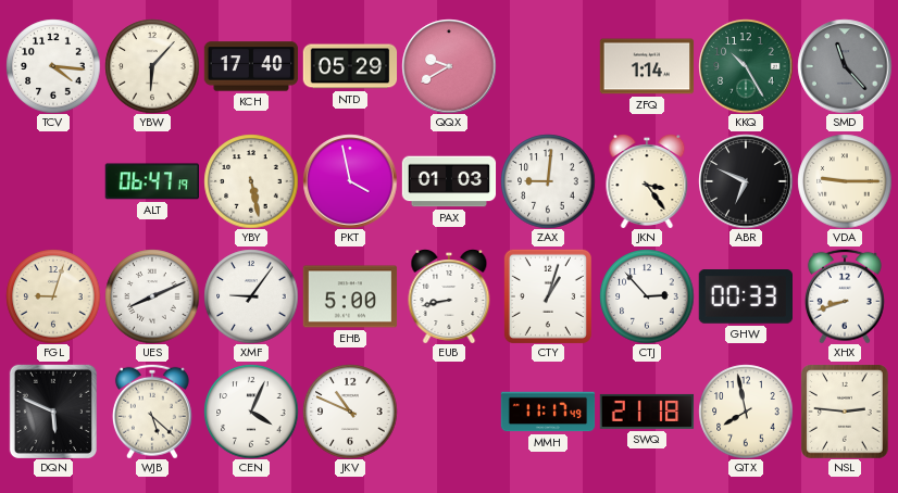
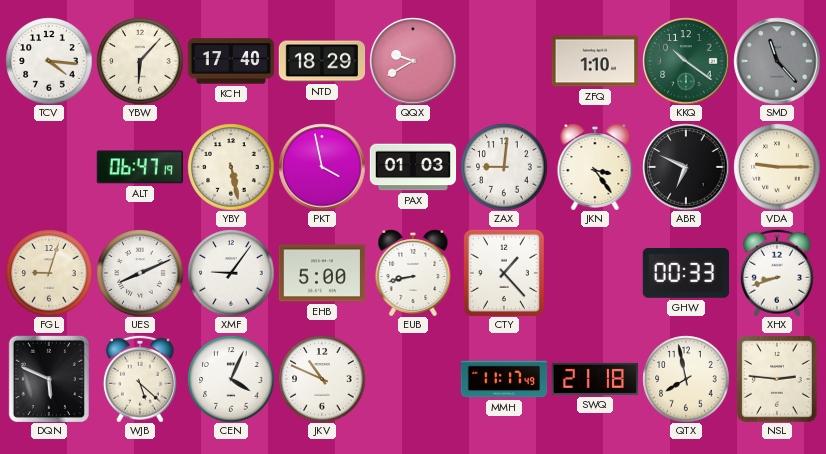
NTD: 05:29 -> 18:29 (322, 61)
ZFQ: 1:14 -> 1:10 (595, 61)
KKQ: 10:25 -> 10:21 (686, 61)
CTY: 1:03 -> 1:23 (504, 273)
CTJ: 2:53 -> none (647, 296)
